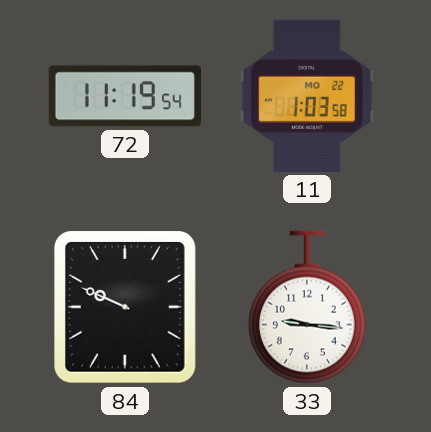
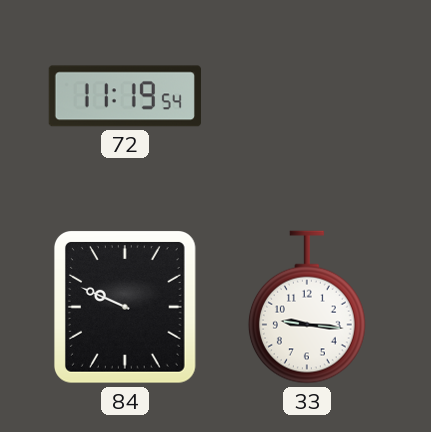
11: 1:03 -> none (307, 96)
